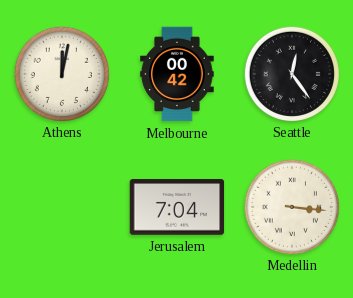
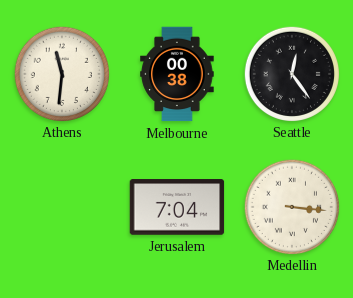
Athens: 12:02 -> 11:31 (61, 73)
Melbourne: 00:42 -> 00:38 (177, 74)
